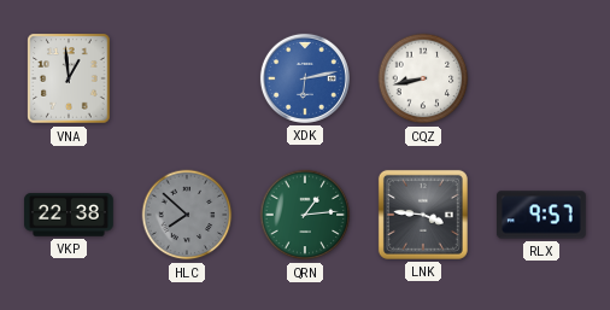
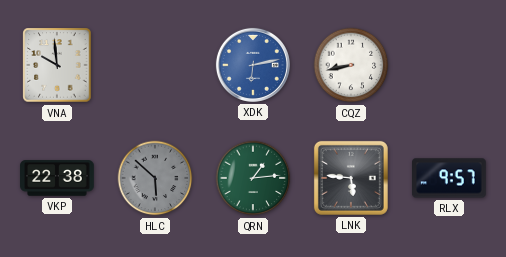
VNA: 12:59 -> 9:59 (57, 65)
HLC: 7:52 -> 5:52 (155, 178)
LNK: 3:46 -> 5:46 (351, 178)
